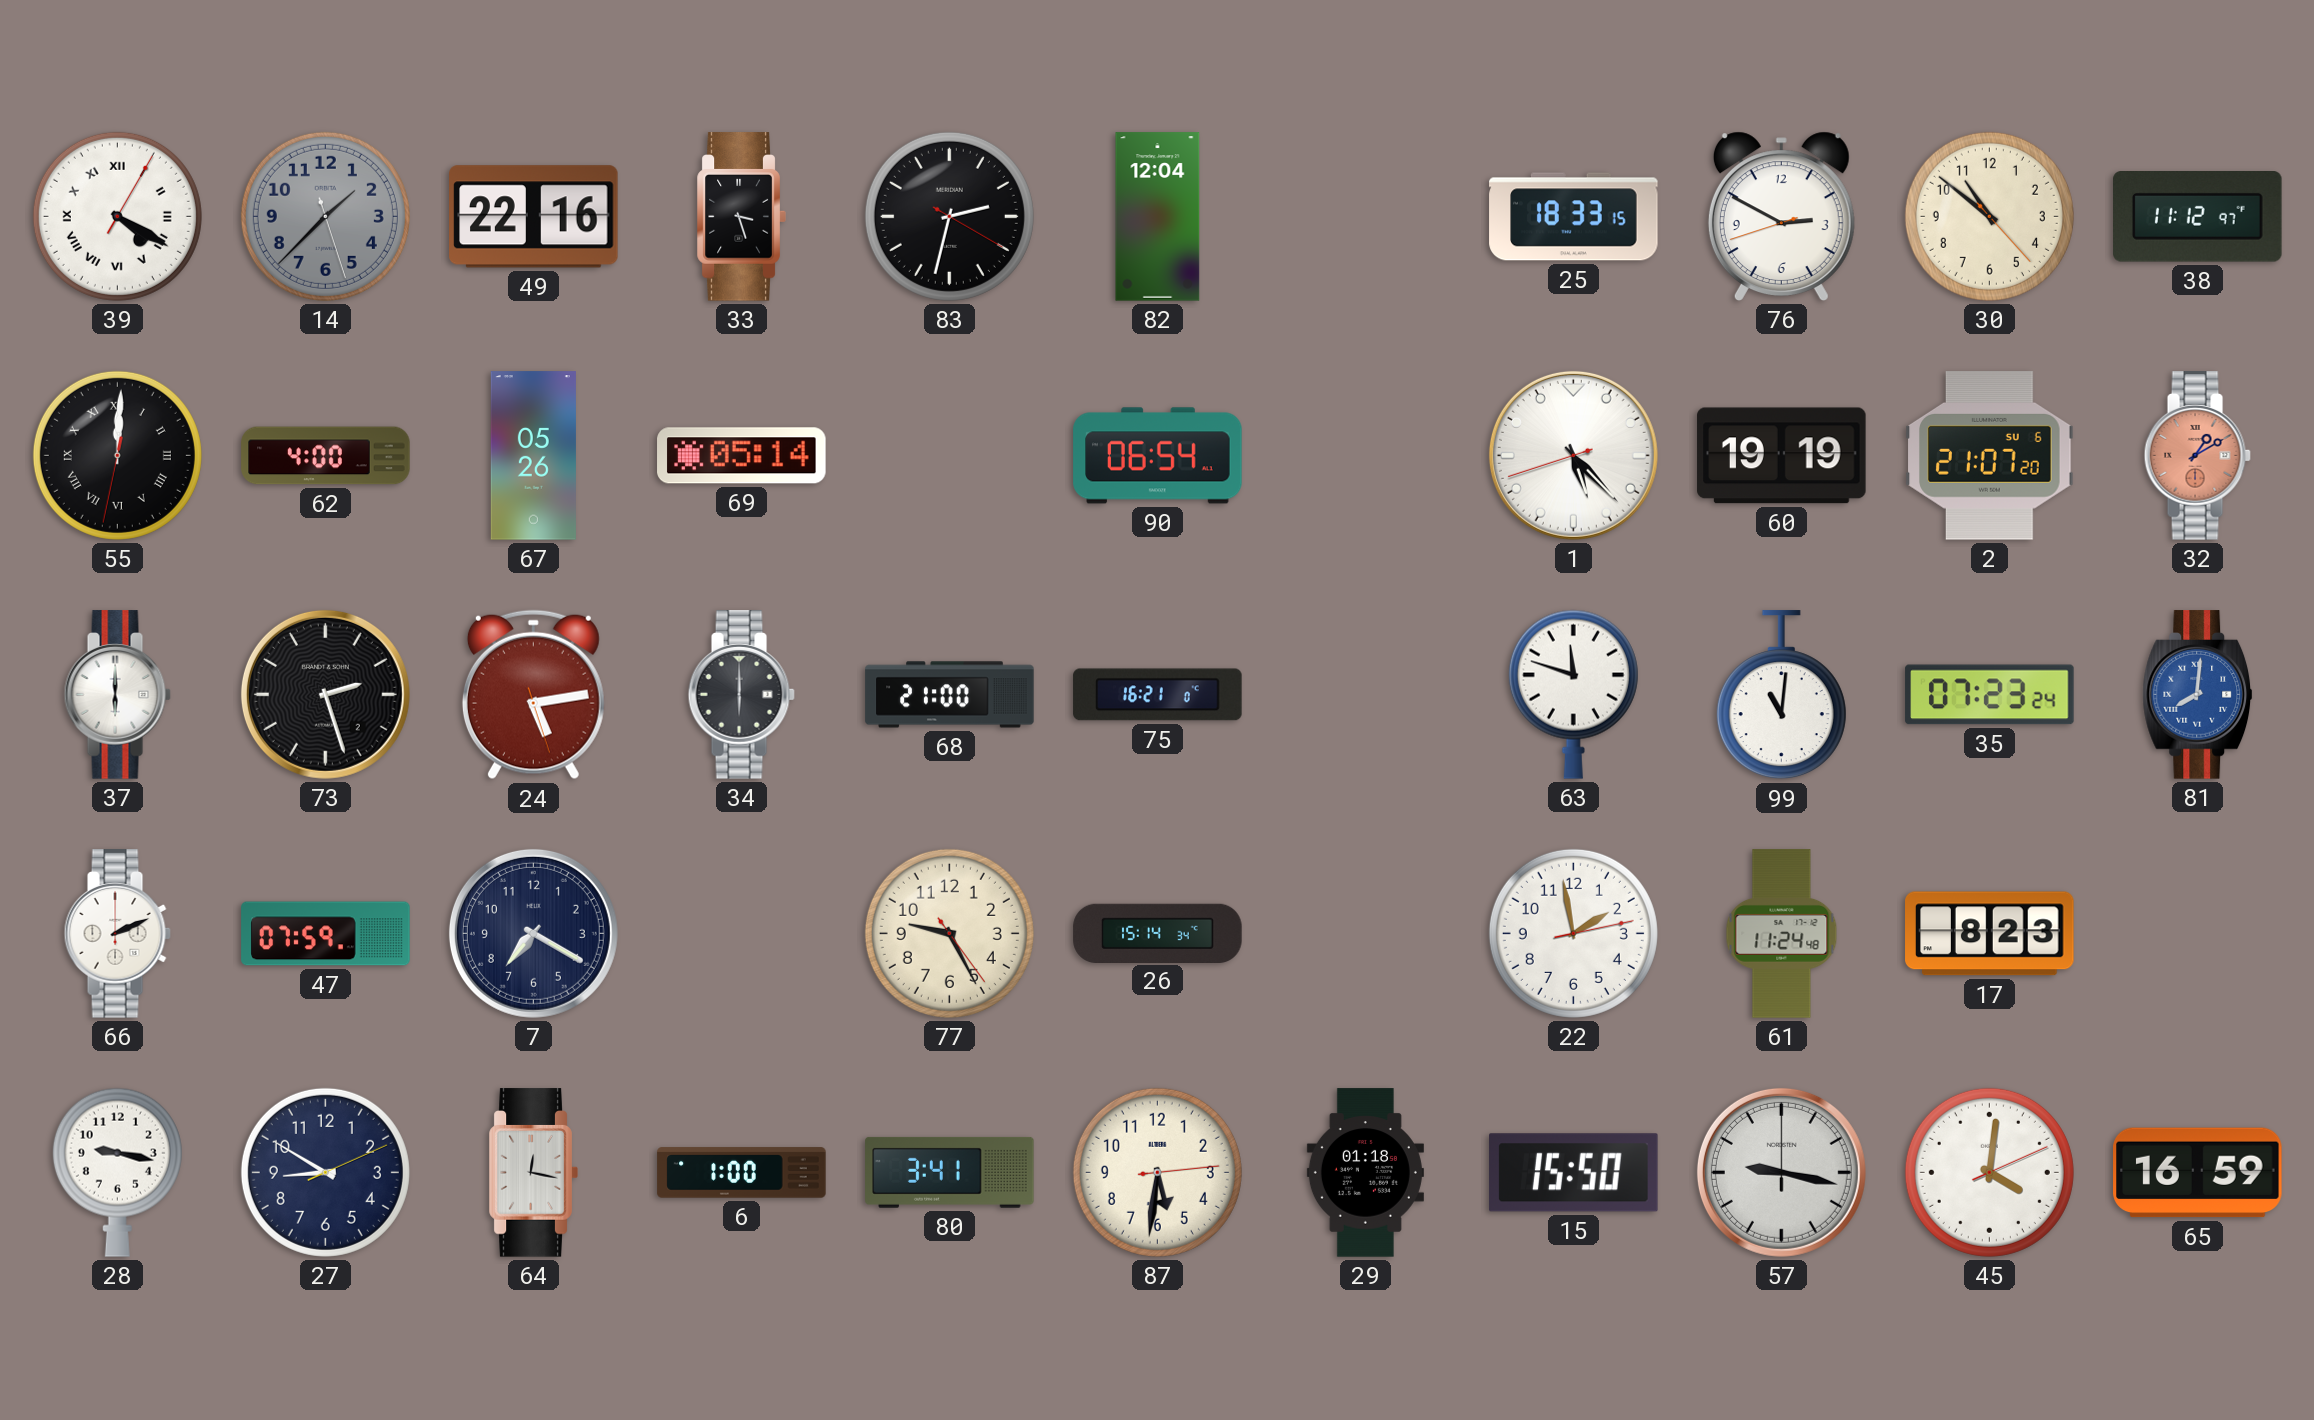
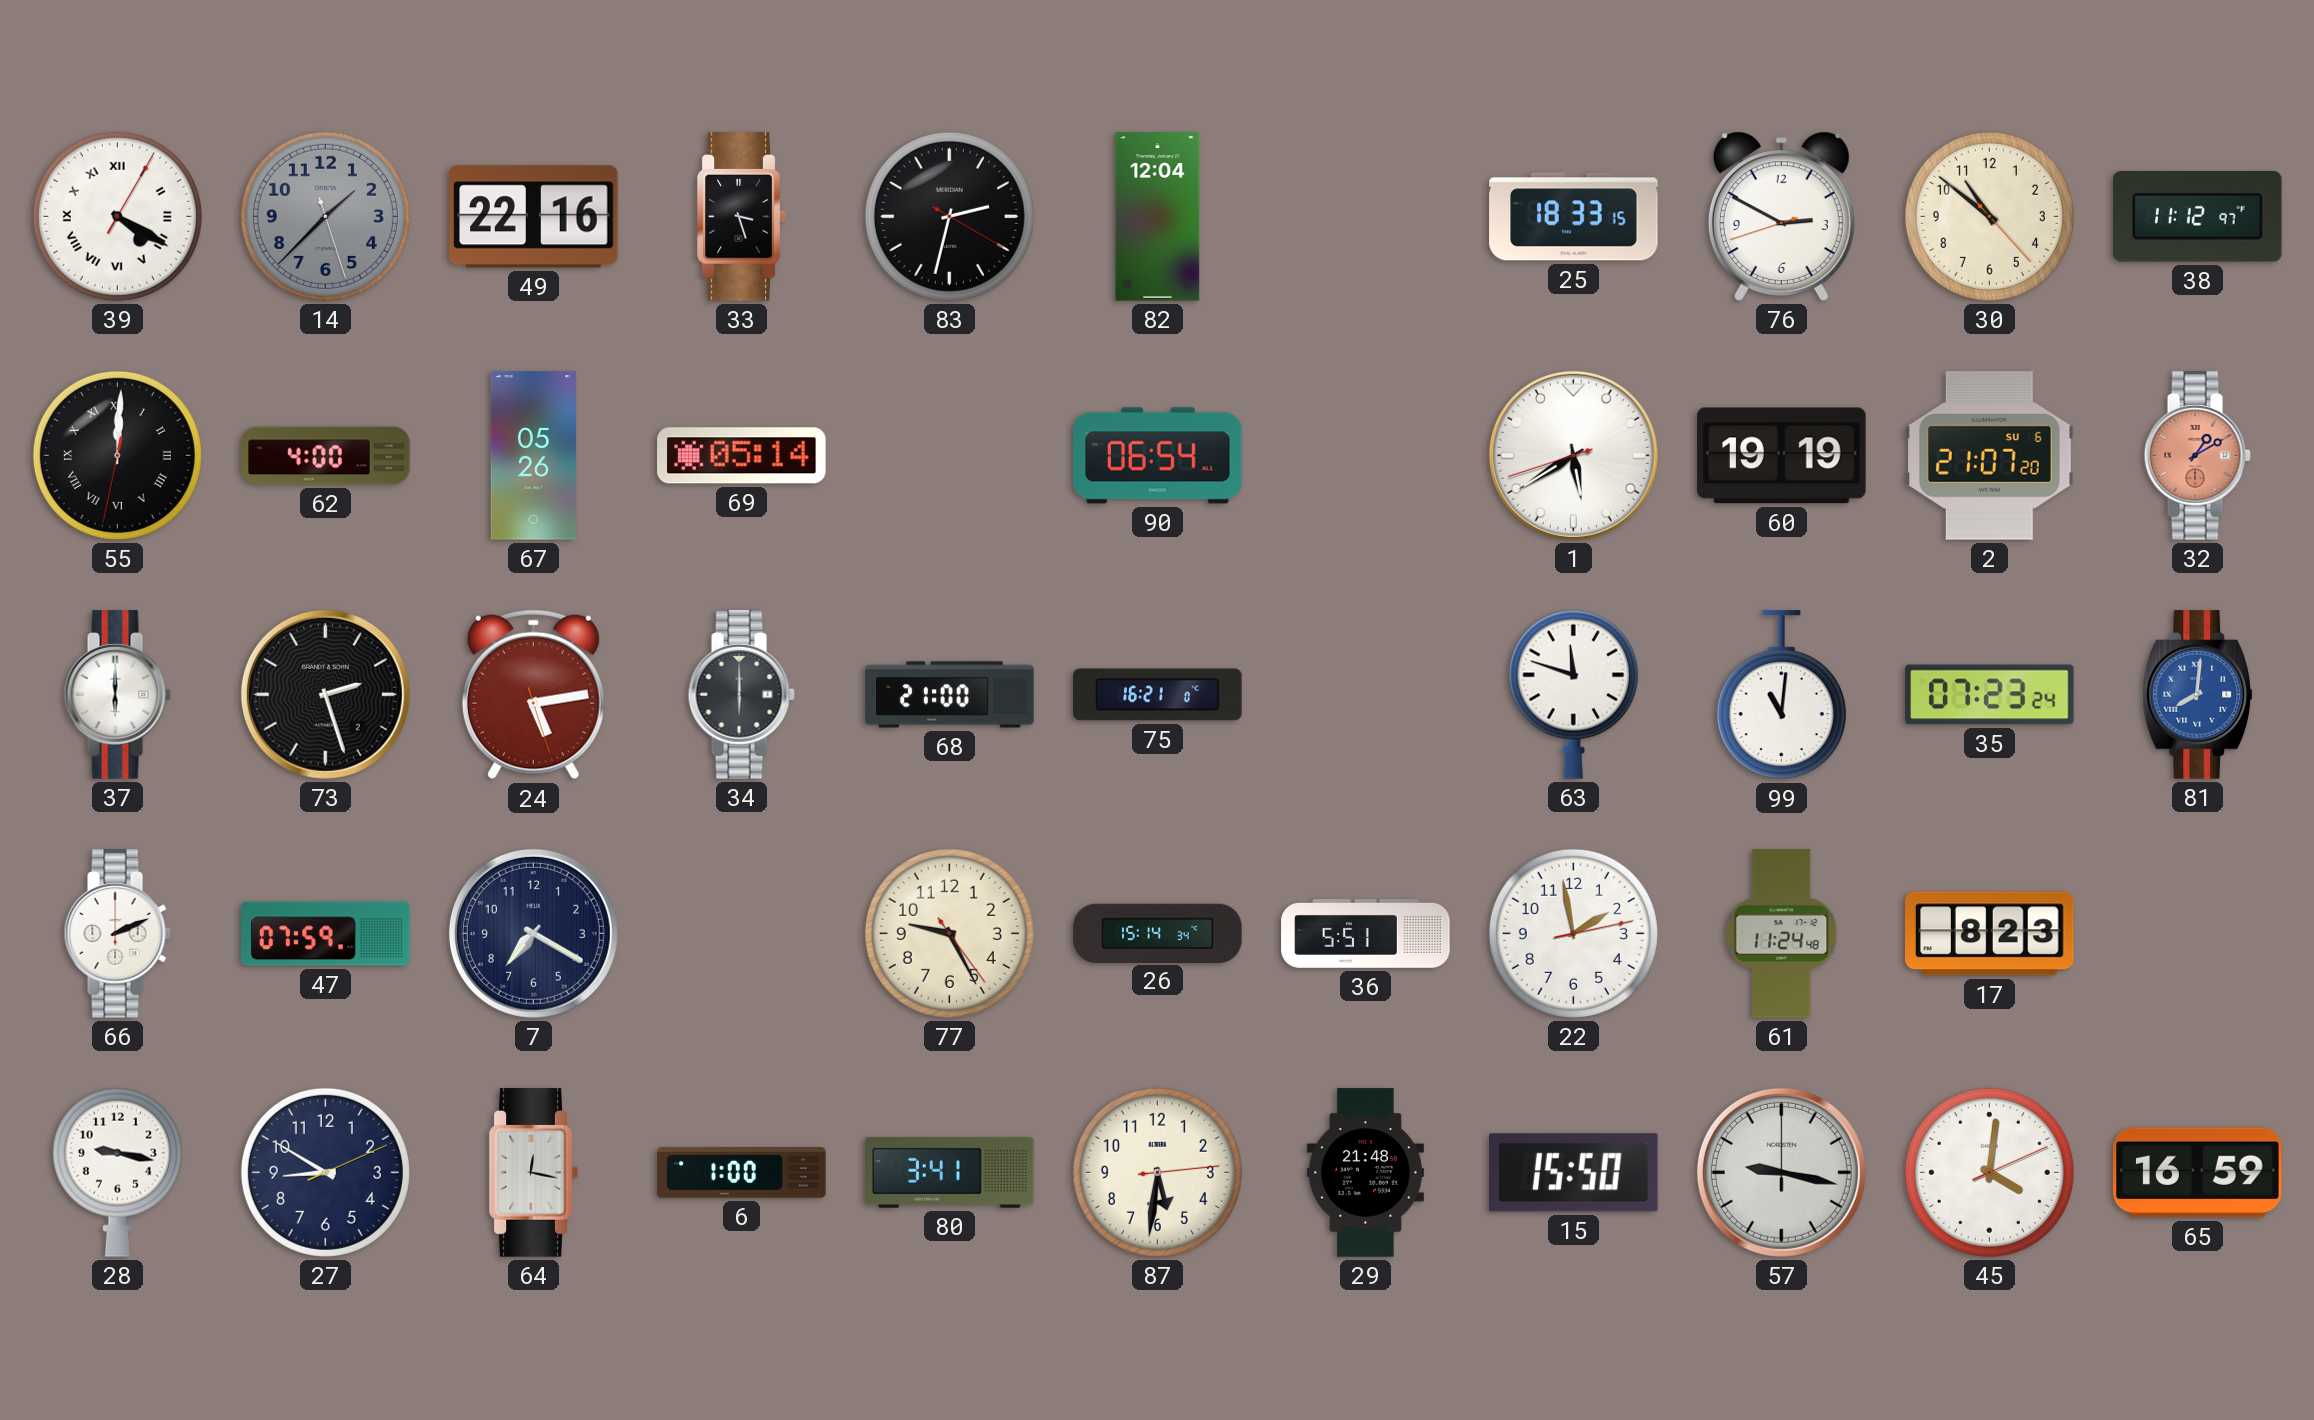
1: 5:22 -> 5:39 (1573, 455)
36: none -> 5:51 (1366, 934)
29: 01:18 -> 21:48 (1365, 1173)
